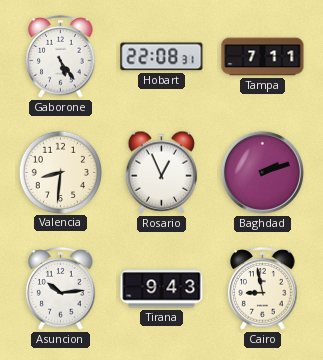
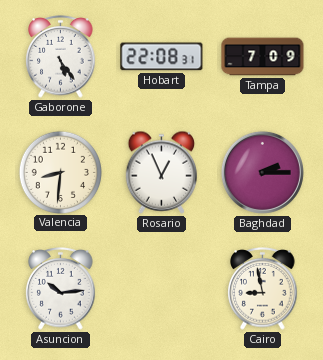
Tampa: 7:11 -> 7:09 (263, 57)
Baghdad: 2:12 -> 2:15 (262, 172)
Tirana: 9:43 -> none (162, 289)
